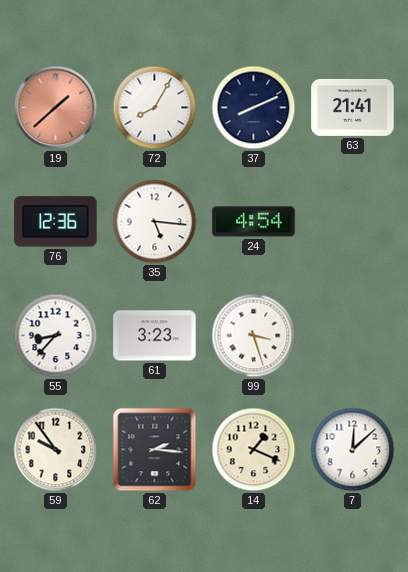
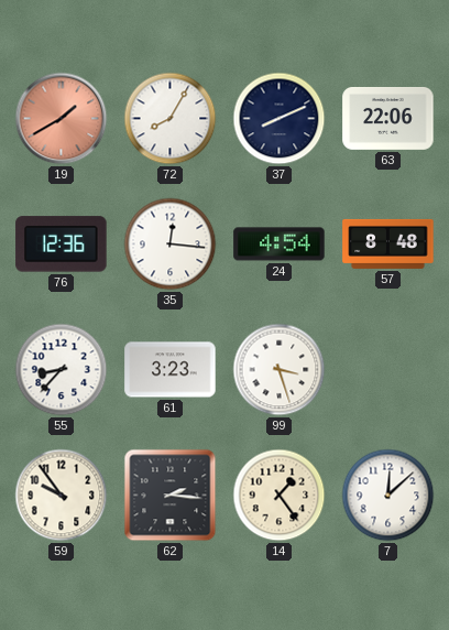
19: 1:38 -> 1:40 (62, 119)
63: 21:41 -> 22:06 (388, 118)
35: 5:16 -> 12:16 (171, 245)
57: none -> 8:48 (388, 243)
14: 1:19 -> 1:24 (280, 496)
